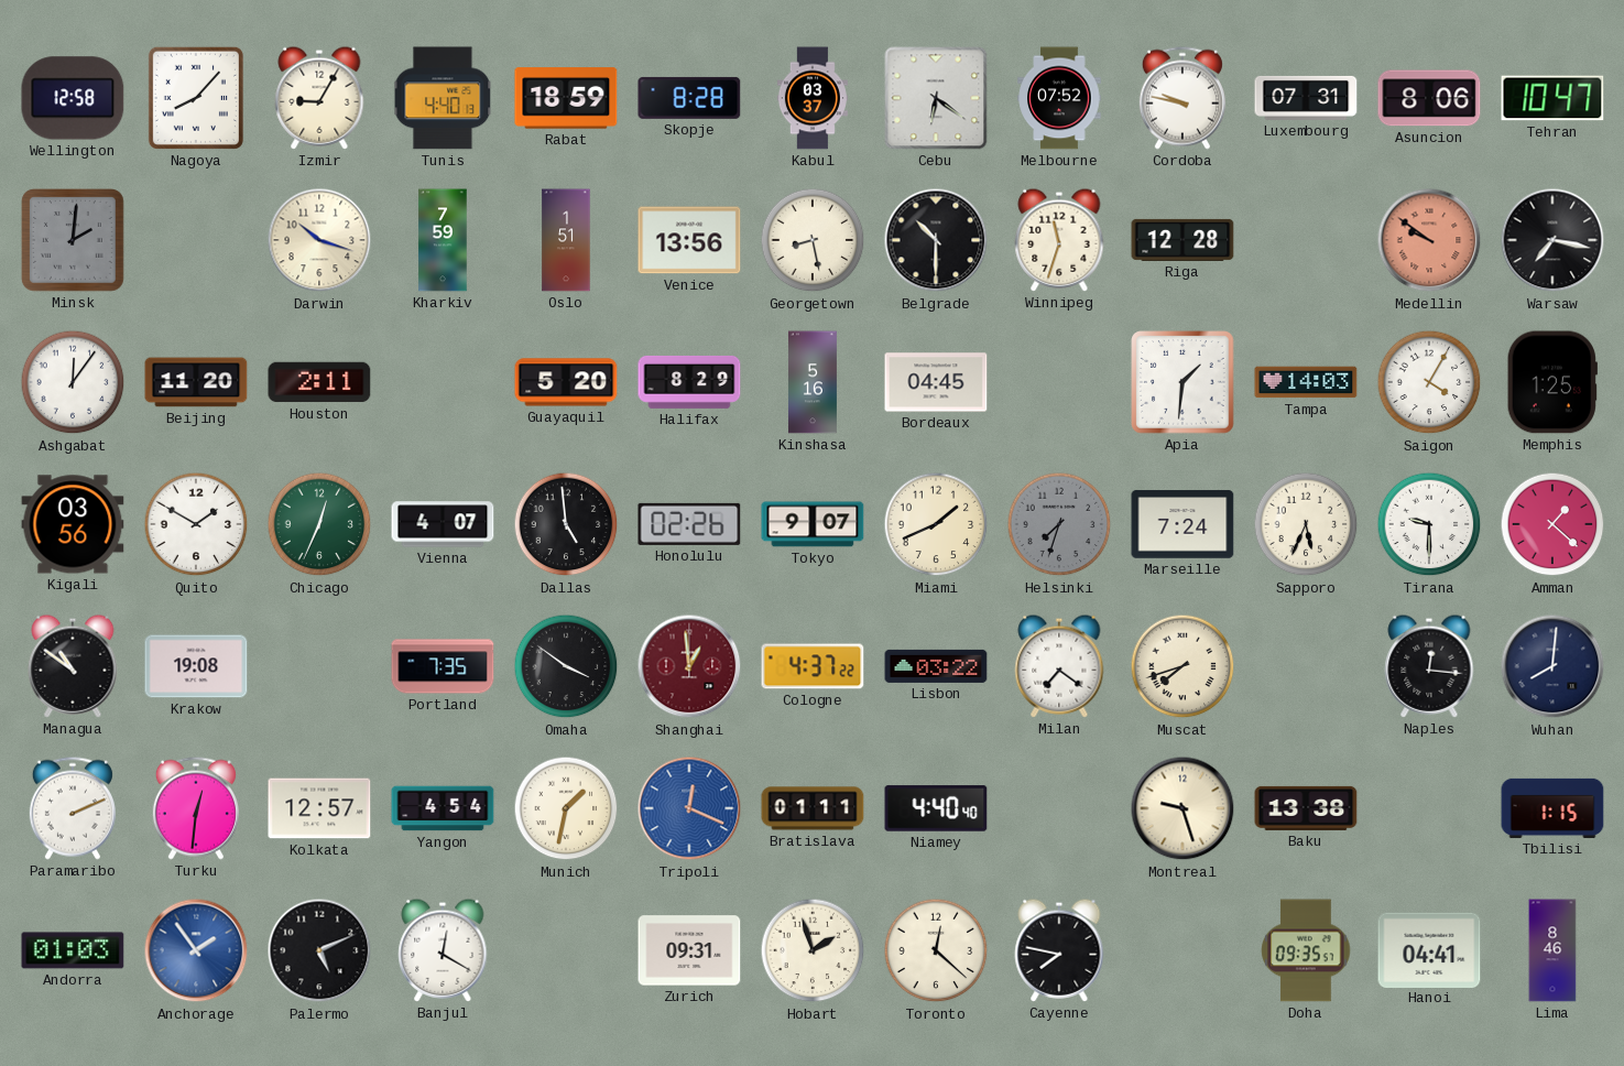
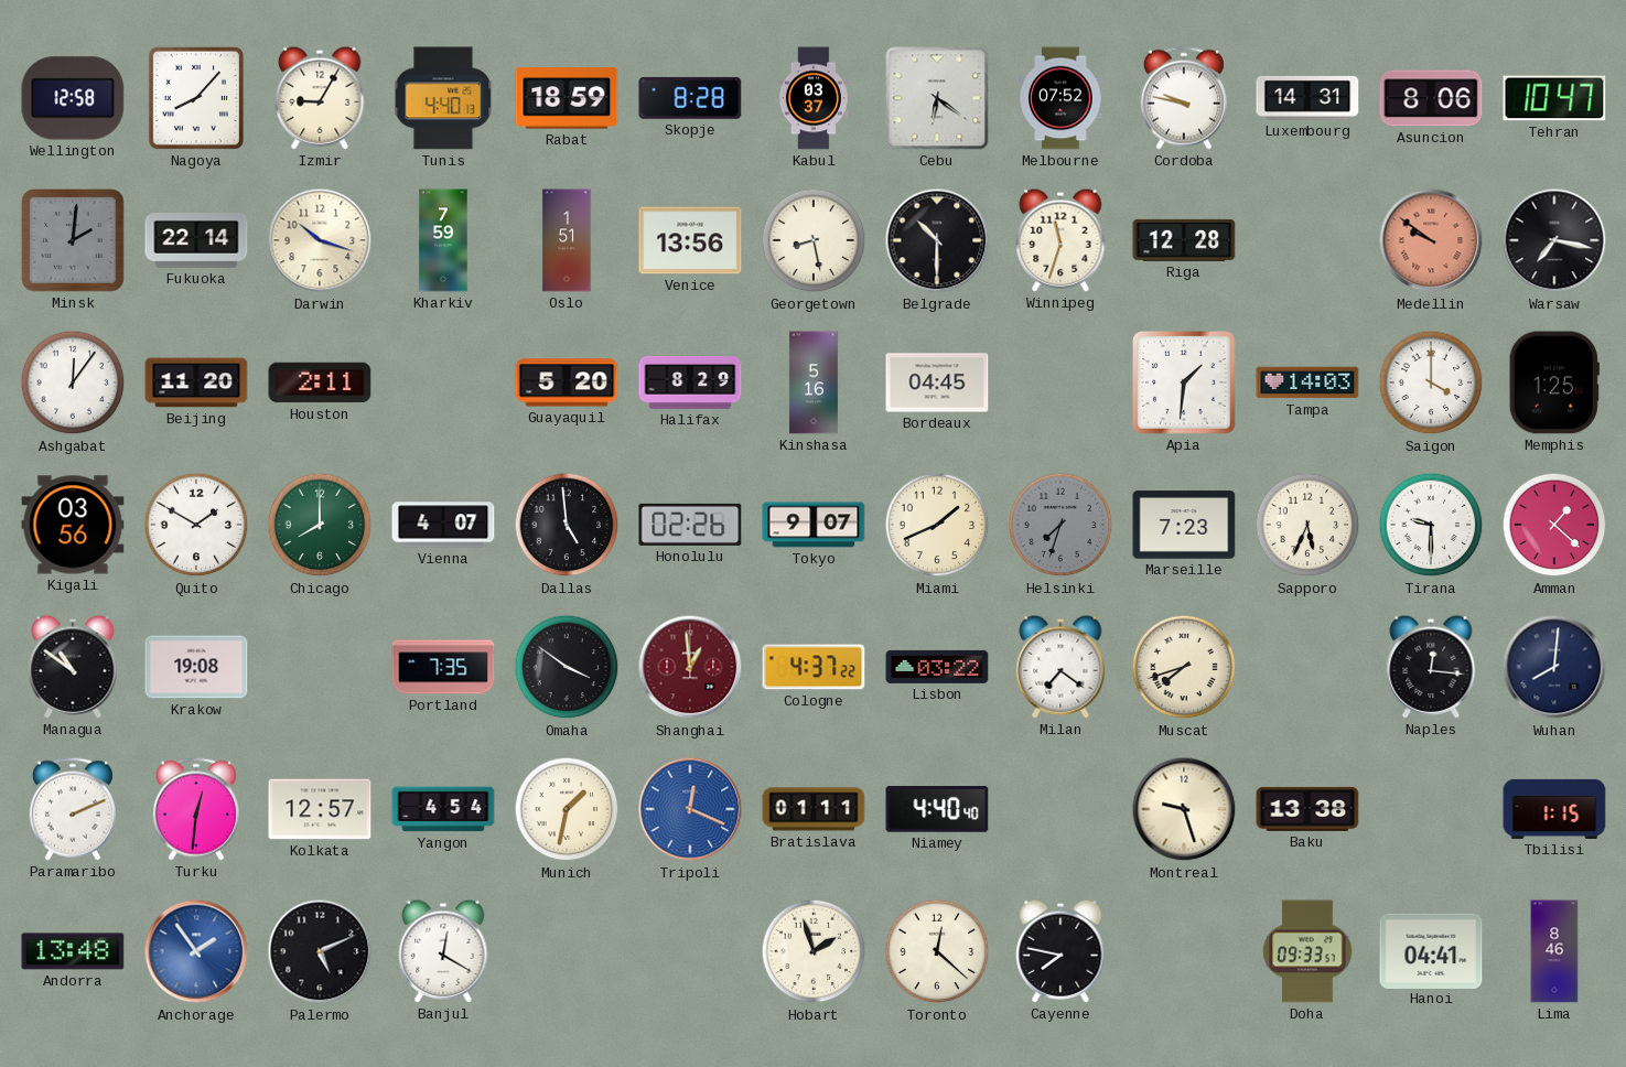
Luxembourg: 07:31 -> 14:31 (1307, 98)
Fukuoka: none -> 22:14 (196, 241)
Saigon: 4:05 -> 4:00 (1431, 382)
Chicago: 12:34 -> 8:00 (320, 525)
Marseille: 7:24 -> 7:23 (1184, 525)
Andorra: 01:03 -> 13:48 (73, 951)
Zurich: 09:31 -> none (689, 950)
Doha: 09:35 -> 09:33 (1307, 951)
